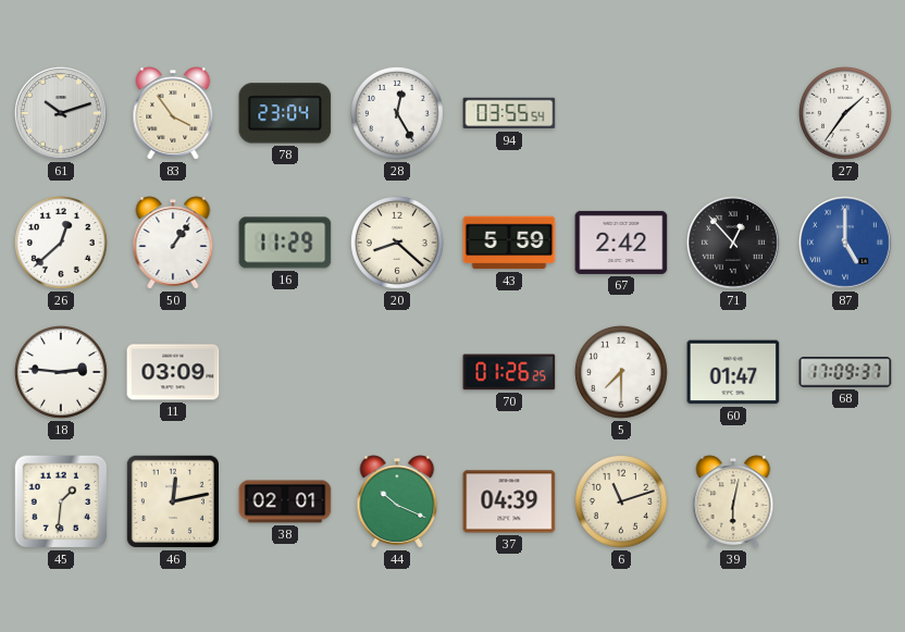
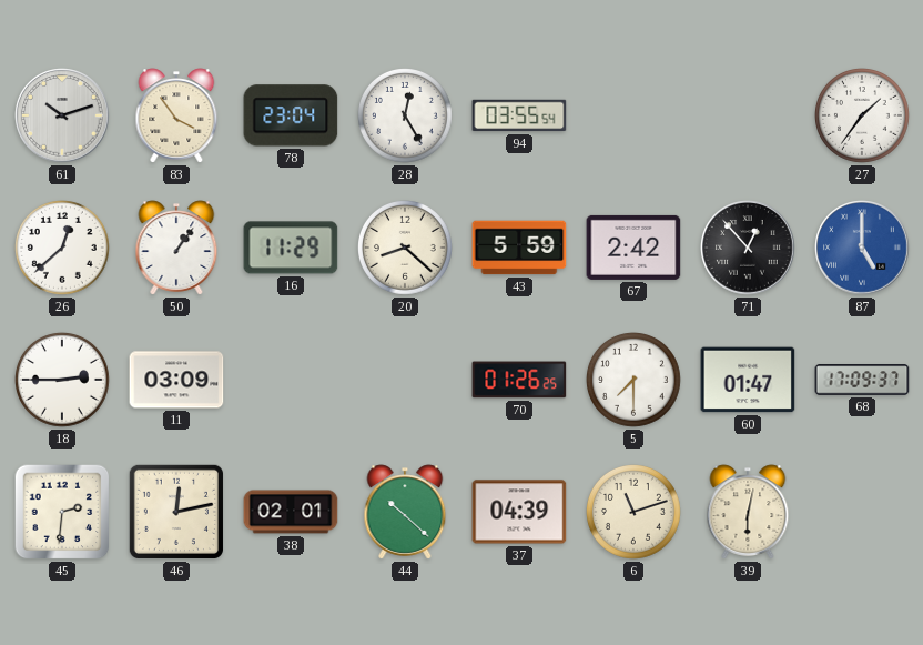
18: 2:46 -> 2:45 (63, 381)
45: 1:31 -> 2:31 (62, 512)
44: 10:19 -> 10:22 (405, 512)
